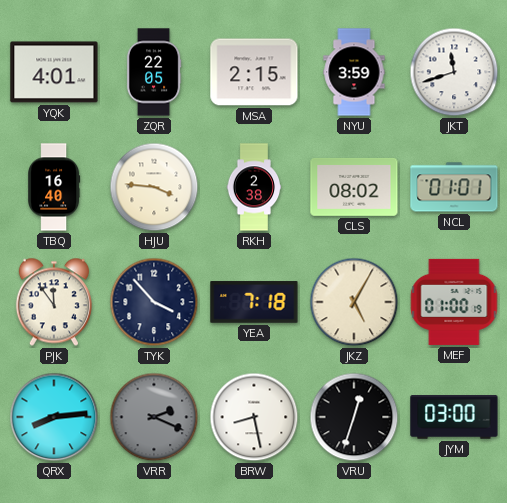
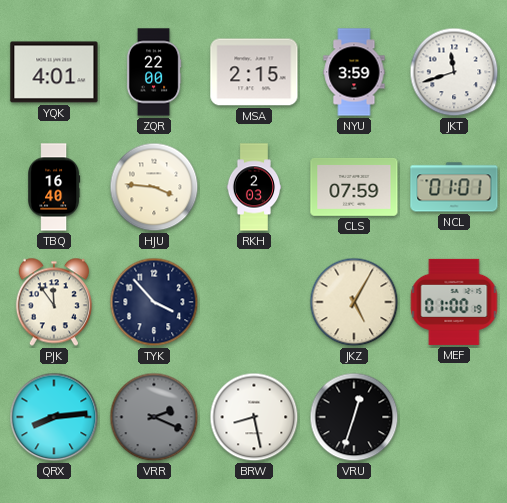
ZQR: 22:05 -> 22:00 (154, 72)
RKH: 2:38 -> 2:03 (254, 187)
CLS: 08:02 -> 07:59 (354, 187)
YEA: 7:18 -> none (254, 302)
JYM: 03:00 -> none (454, 417)
